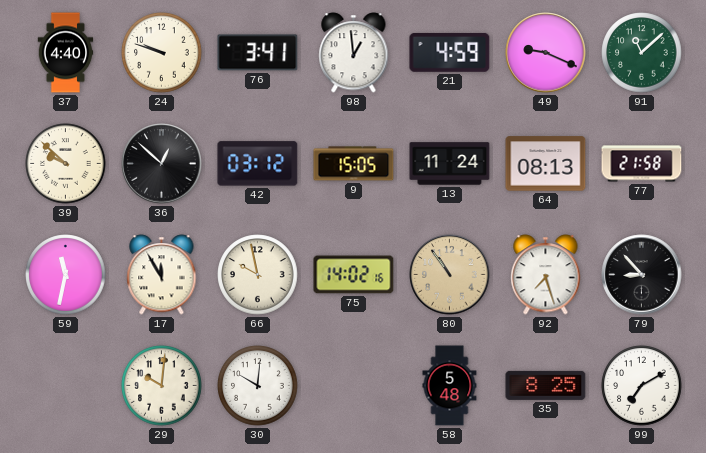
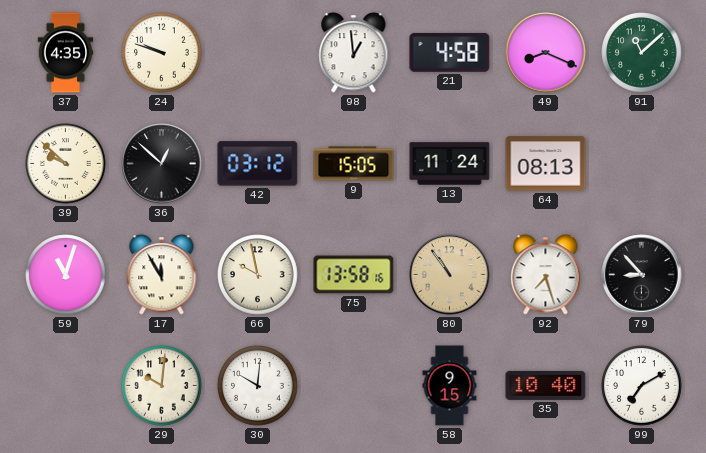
37: 4:40 -> 4:35 (66, 53)
76: 3:41 -> none (258, 53)
21: 4:59 -> 4:58 (450, 52)
49: 9:19 -> 8:19 (546, 53)
77: 21:58 -> none (642, 164)
59: 11:32 -> 11:03 (66, 275)
75: 14:02 -> 13:58 (354, 275)
58: 5:48 -> 9:15 (450, 386)
35: 8:25 -> 10:40 (546, 385)
